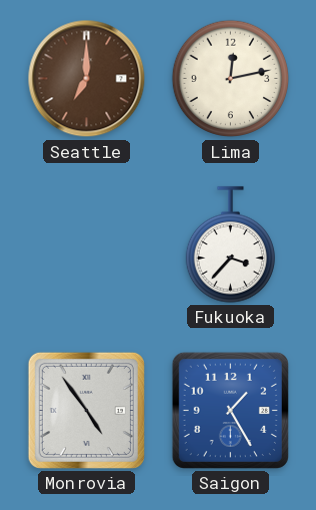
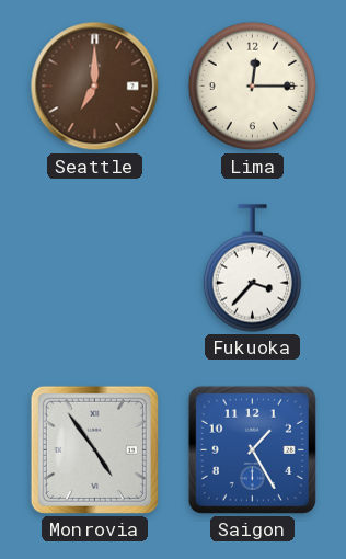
Lima: 12:13 -> 12:15 (253, 87)
